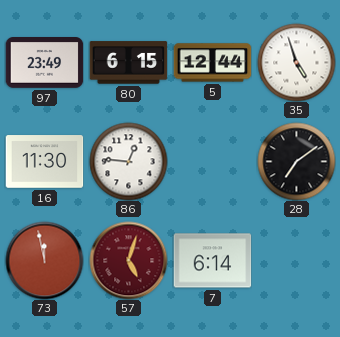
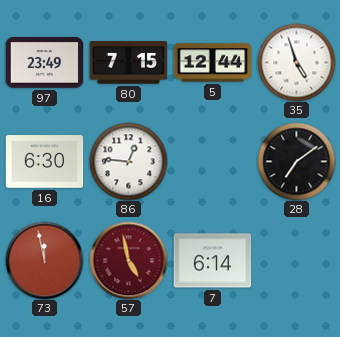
80: 6:15 -> 7:15 (128, 63)
16: 11:30 -> 6:30 (44, 162)
57: 5:03 -> 4:58 (128, 260)
